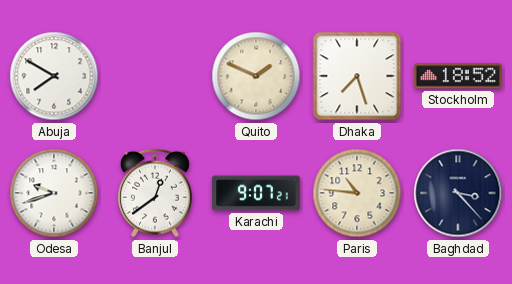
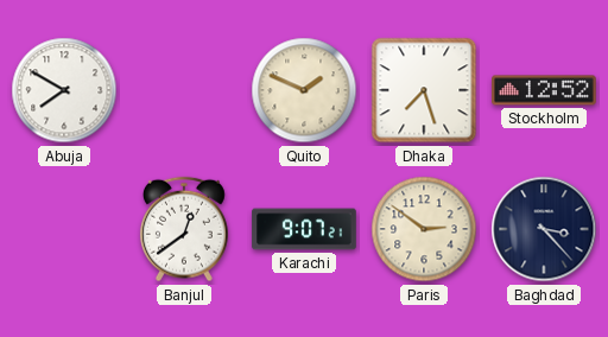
Stockholm: 18:52 -> 12:52 (544, 90)
Odesa: 9:42 -> none (54, 193)
Paris: 10:46 -> 2:51 (424, 229)
